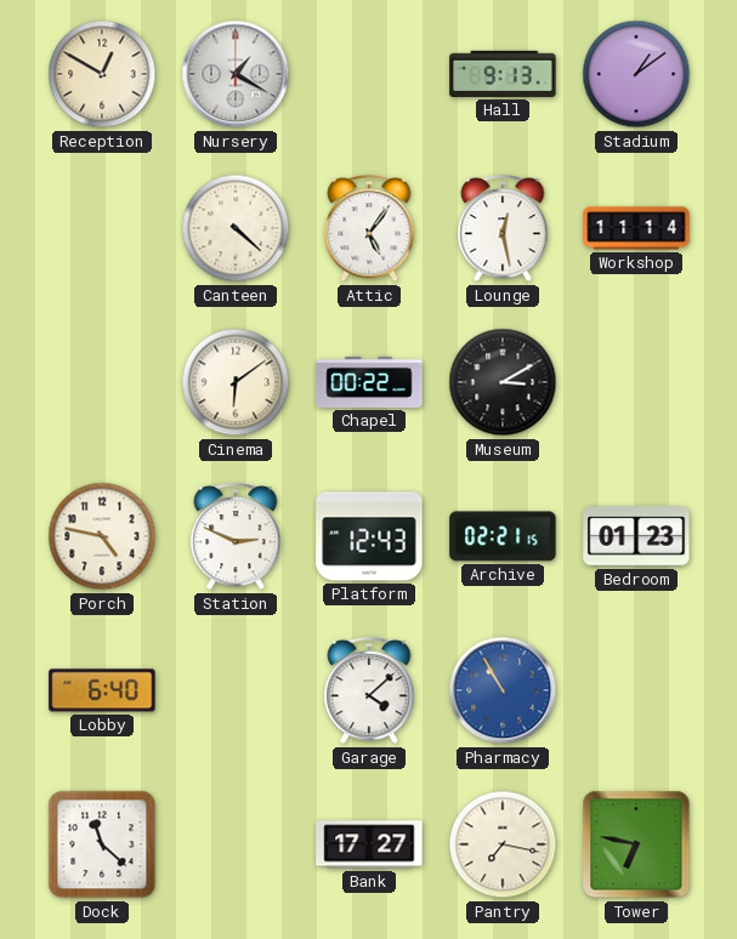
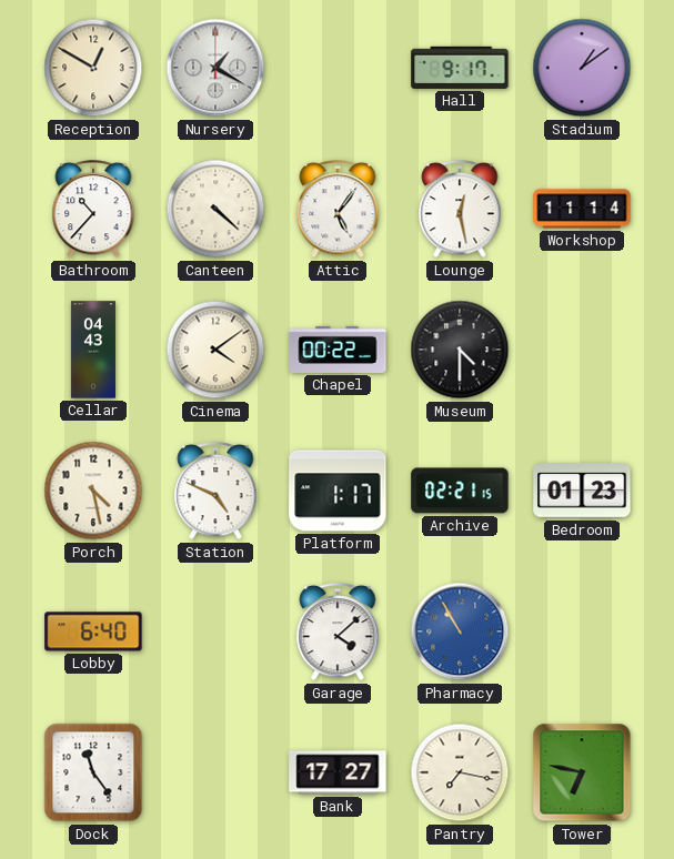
Hall: 9:13 -> 9:17 (460, 68)
Bathroom: none -> 10:37 (93, 210)
Cellar: none -> 04:43 (93, 350)
Cinema: 6:09 -> 4:09 (215, 350)
Museum: 3:10 -> 4:30 (460, 350)
Porch: 4:47 -> 4:28 (93, 491)
Station: 2:49 -> 4:49 (215, 492)
Platform: 12:43 -> 1:17 (338, 491)
Dock: 11:22 -> 11:24 (93, 772)
